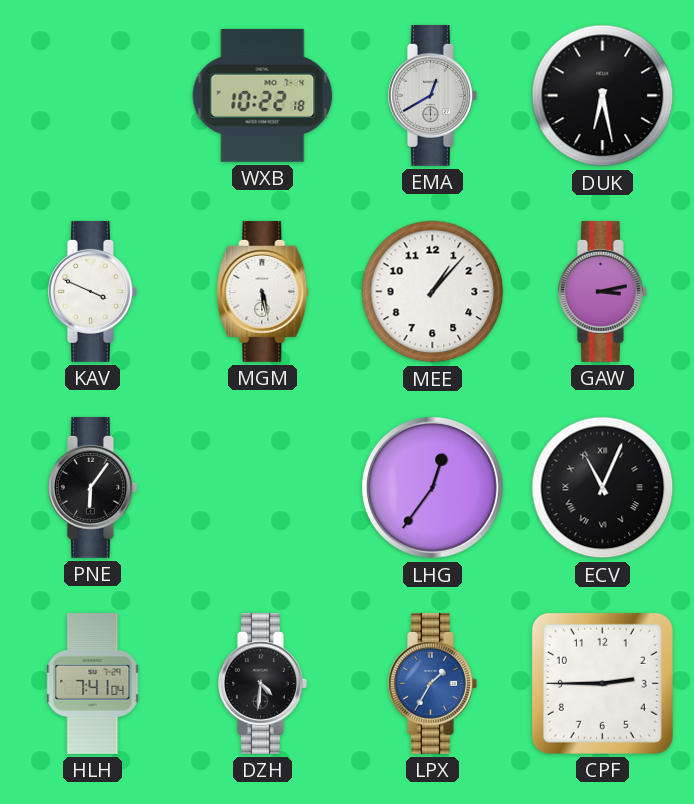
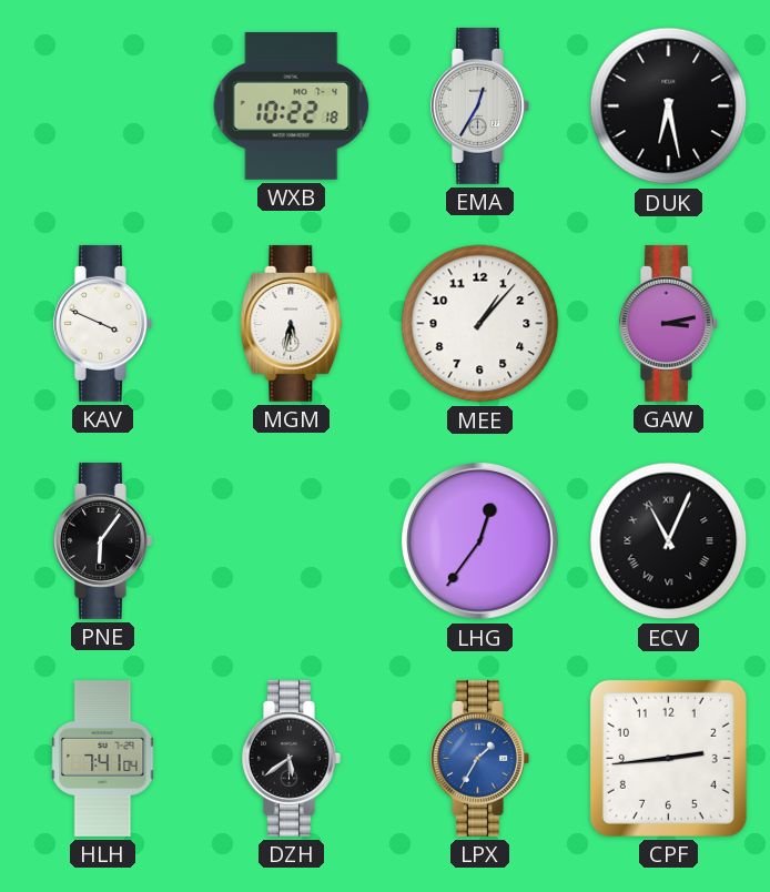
EMA: 12:40 -> 12:35 (480, 105)
MGM: 5:28 -> 5:32 (292, 323)
DZH: 4:31 -> 5:39 (292, 758)
CPF: 2:45 -> 2:44 (668, 758)
